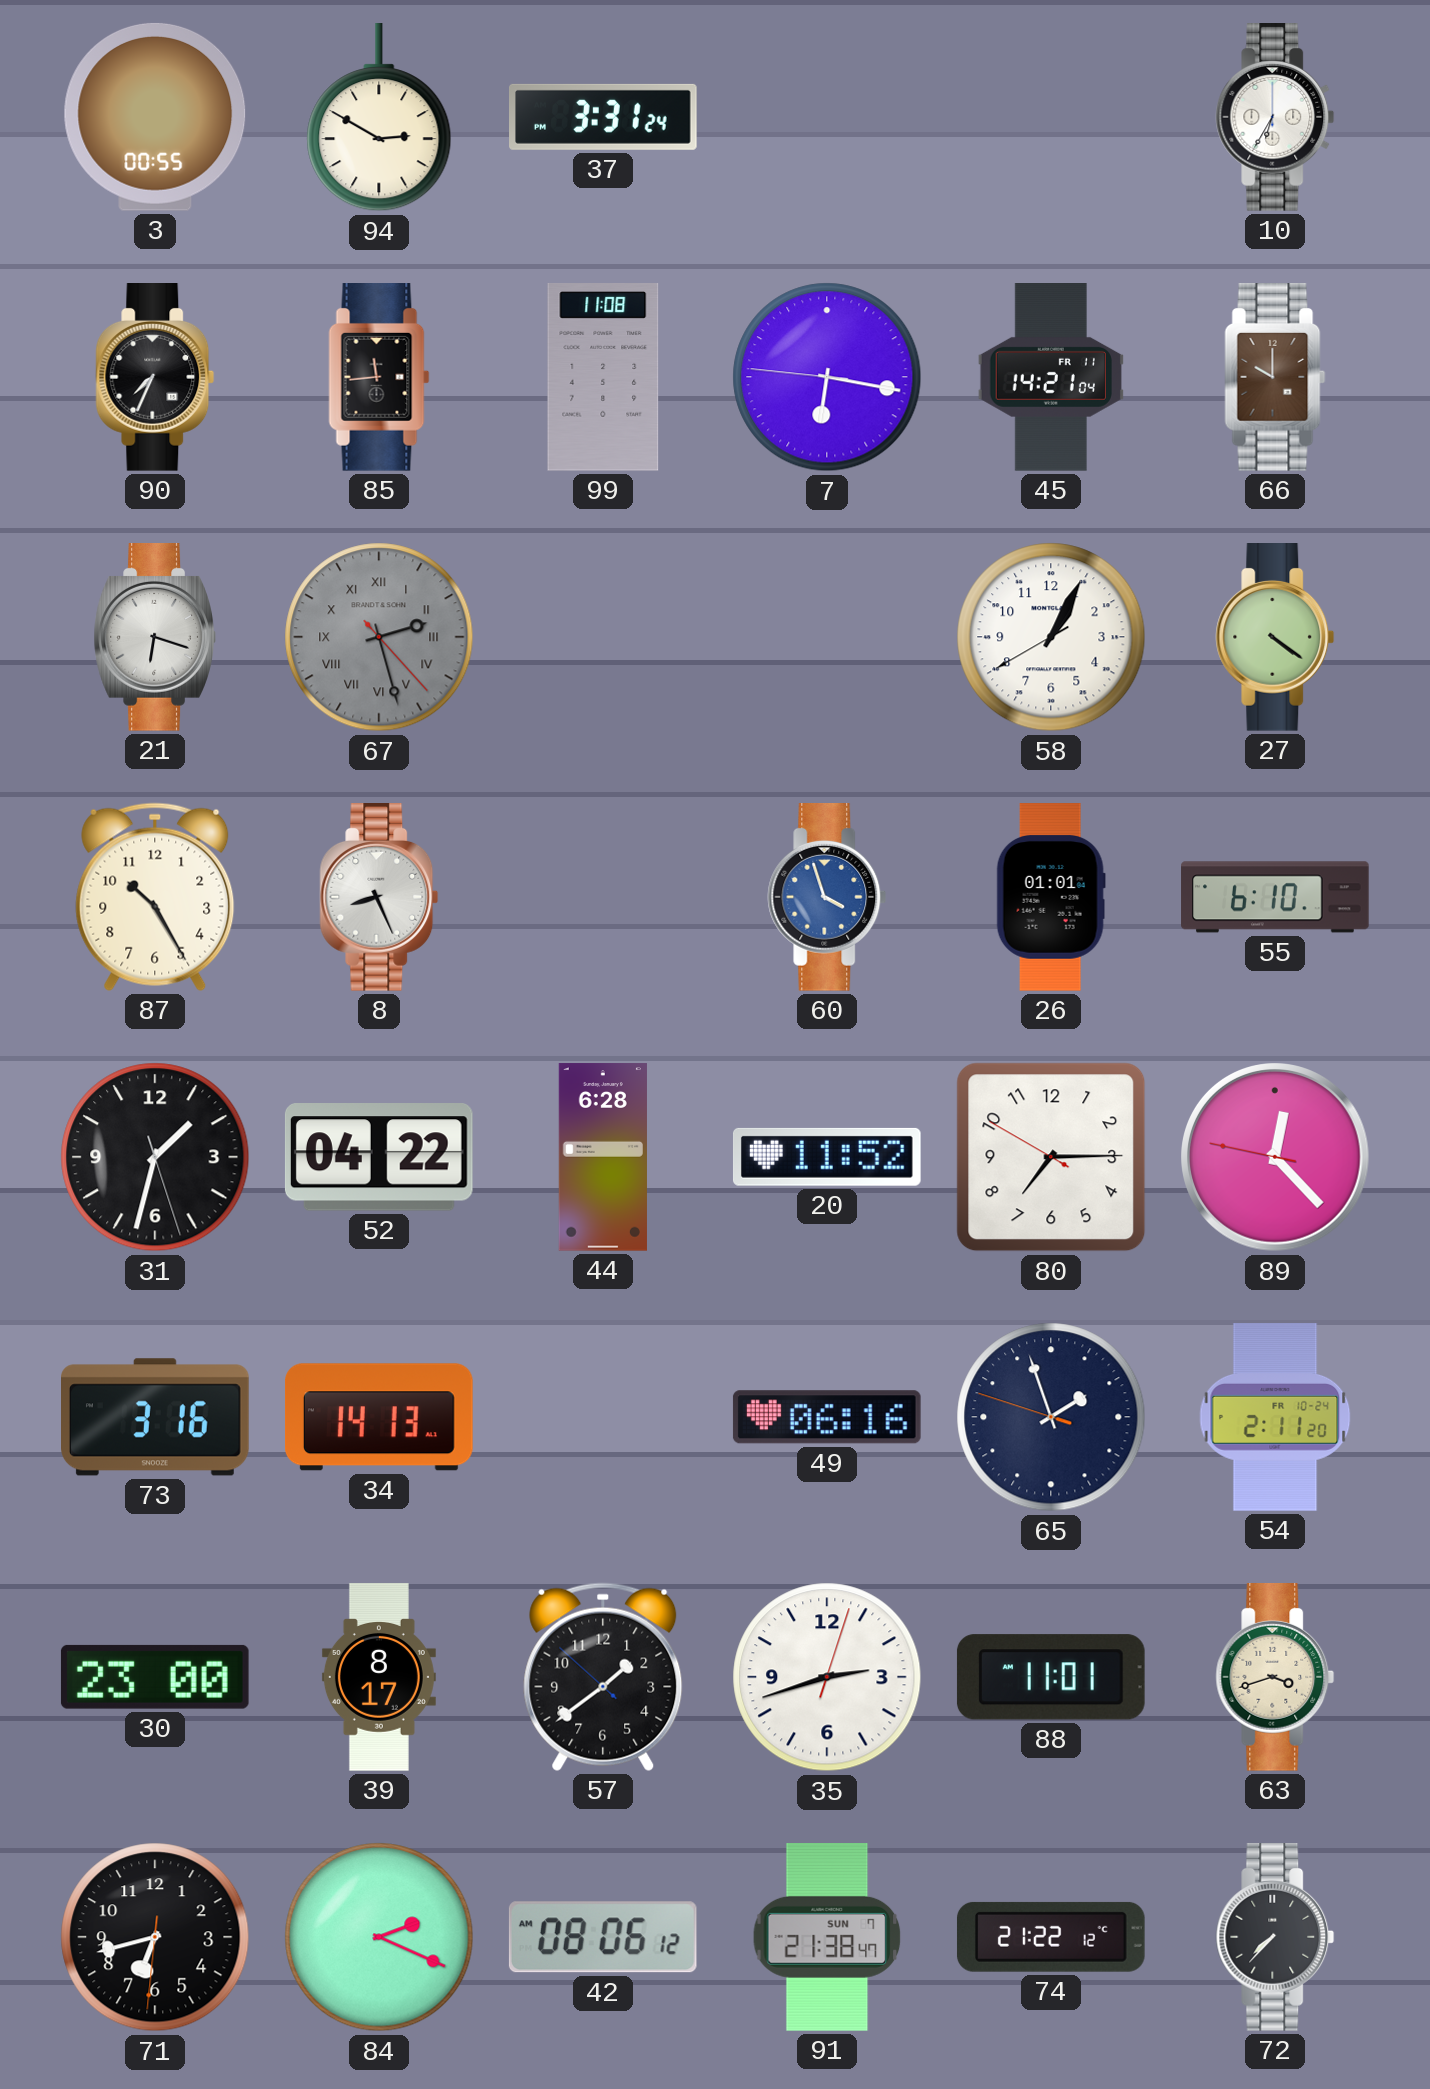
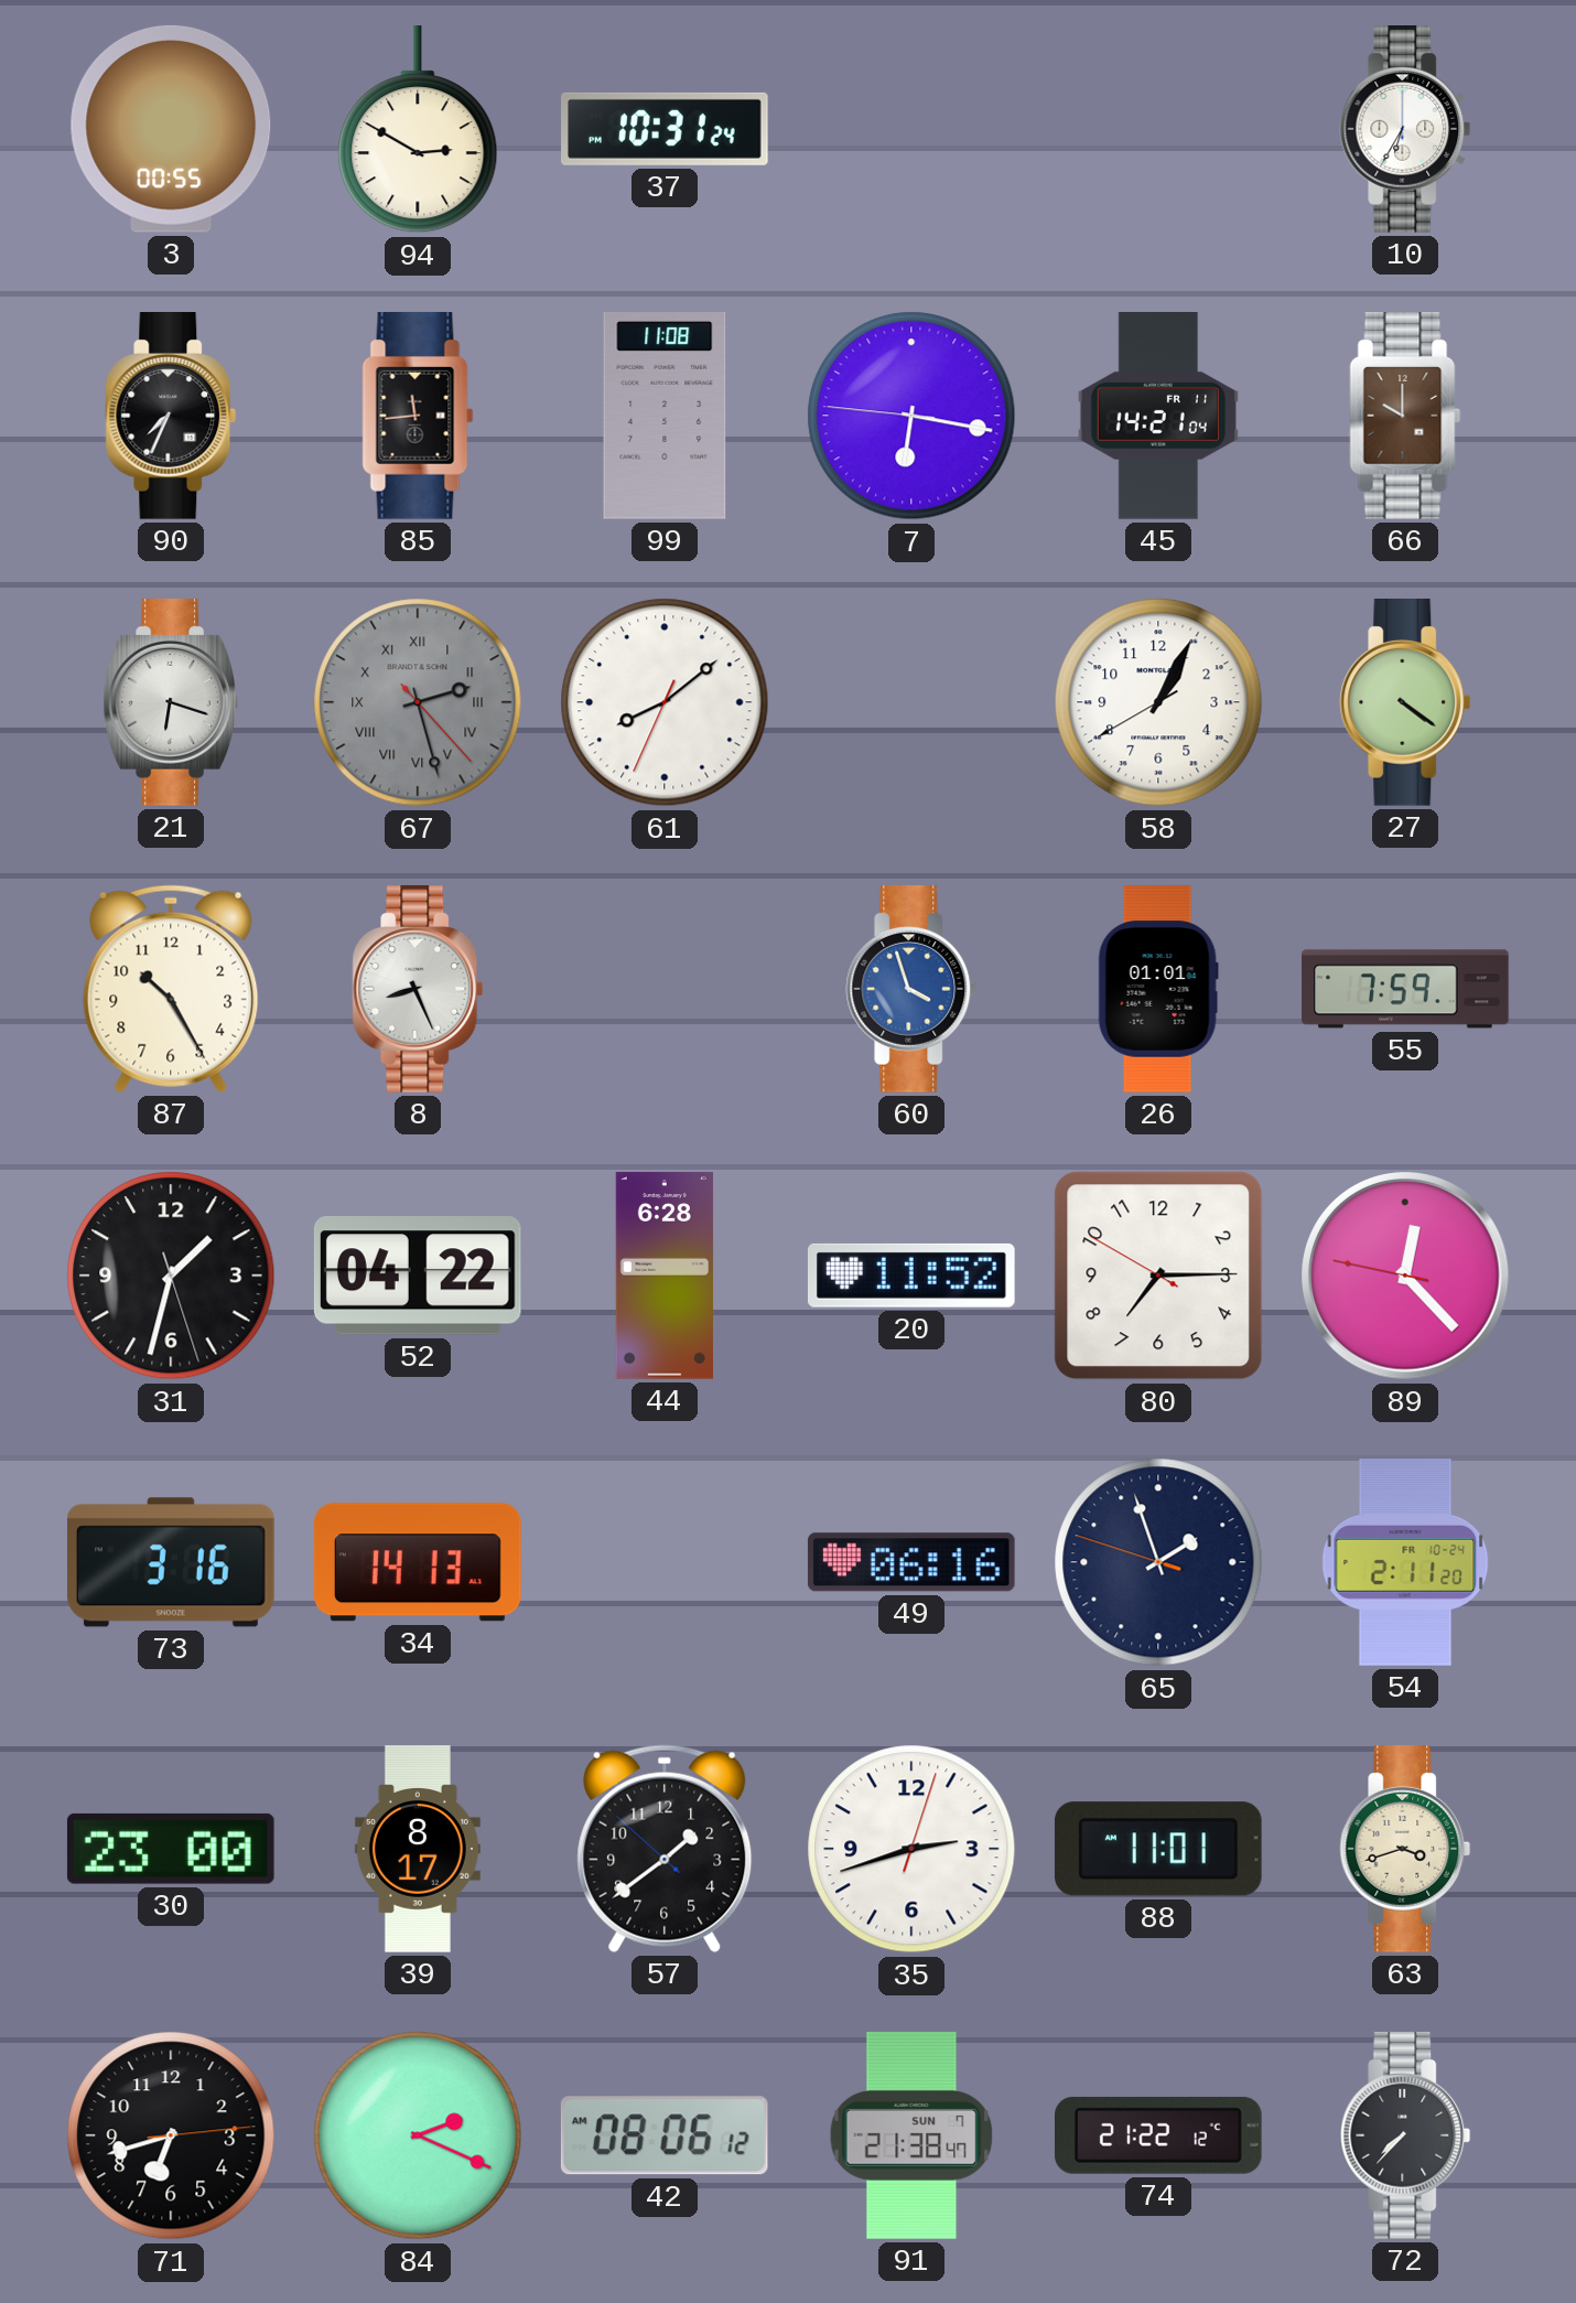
37: 3:31 -> 10:31 (665, 129)
61: none -> 8:08 (665, 702)
55: 6:10 -> 7:59 (1405, 989)
71: 6:42:31 -> 6:42:14 (171, 2135)
